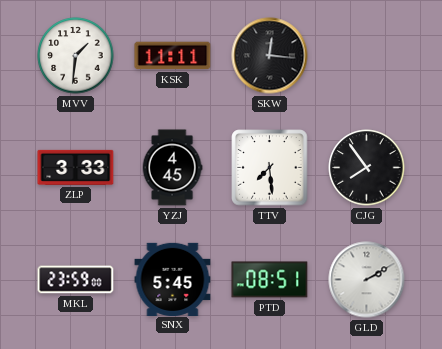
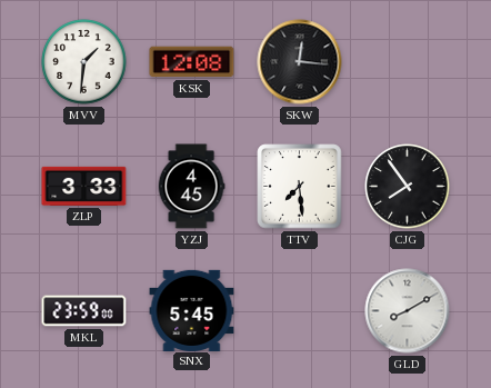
KSK: 11:11 -> 12:08 (192, 62)
PTD: 08:51 -> none (270, 280)
GLD: 2:10 -> 8:10 (408, 311)
